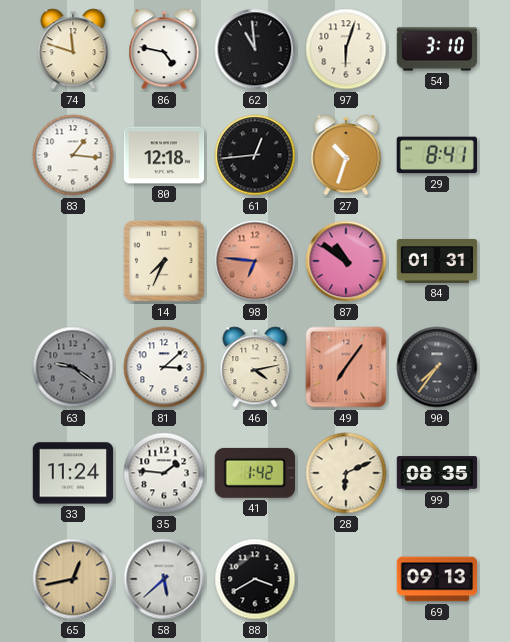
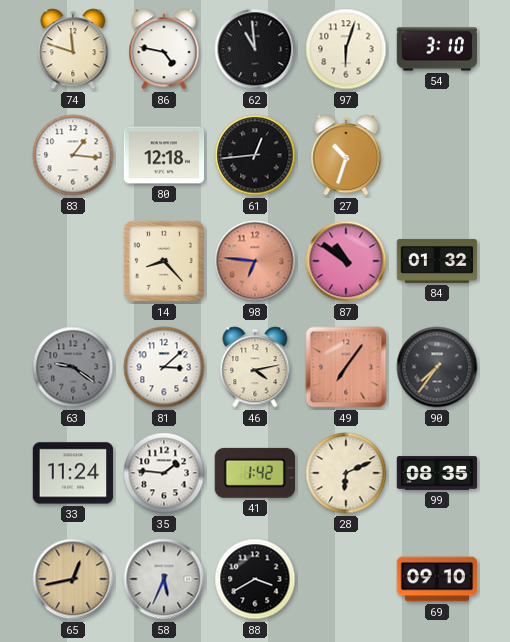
29: 8:41 -> none (436, 155)
14: 7:34 -> 8:23 (164, 261)
84: 01:31 -> 01:32 (437, 261)
58: 5:38 -> 5:34 (164, 579)
69: 09:13 -> 09:10 (437, 579)
